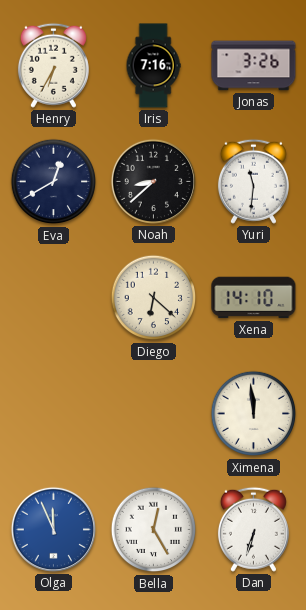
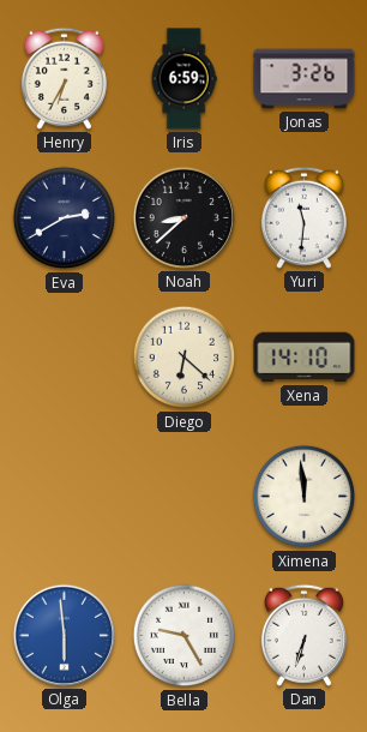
Iris: 7:16 -> 6:59 (183, 79)
Eva: 12:40 -> 2:40 (65, 218)
Olga: 11:56 -> 5:59 (64, 635)
Bella: 12:25 -> 9:25 (185, 636)
